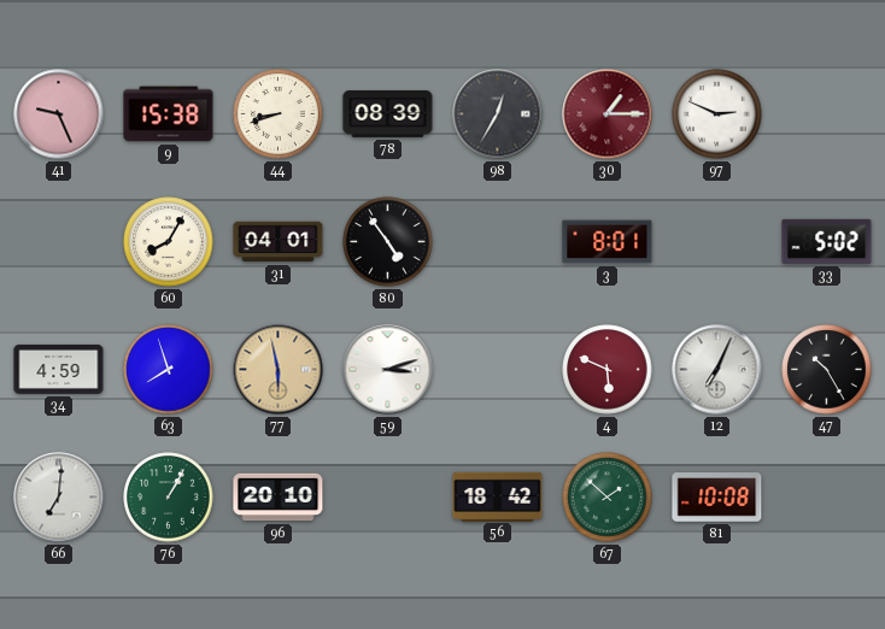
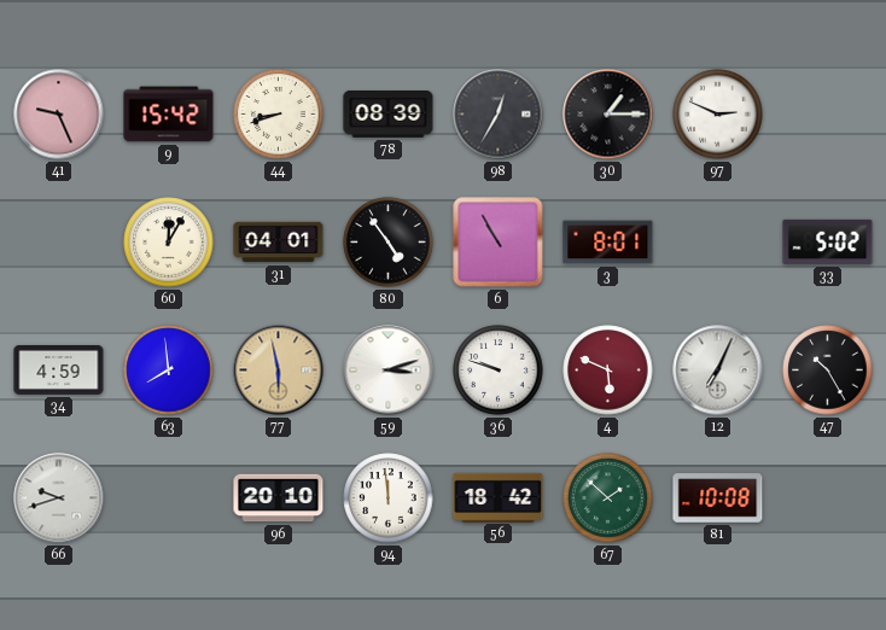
9: 15:38 -> 15:42 (169, 115)
30 dial: burgundy -> black (608, 115)
60: 8:05 -> 12:05 (169, 243)
6: none -> 10:55 (499, 243)
63: 7:57 -> 7:59 (169, 371)
36: none -> 9:48 (499, 371)
66: 7:01 -> 9:42 (59, 498)
76: 1:05 -> none (169, 498)
94: none -> 11:59 (389, 498)
